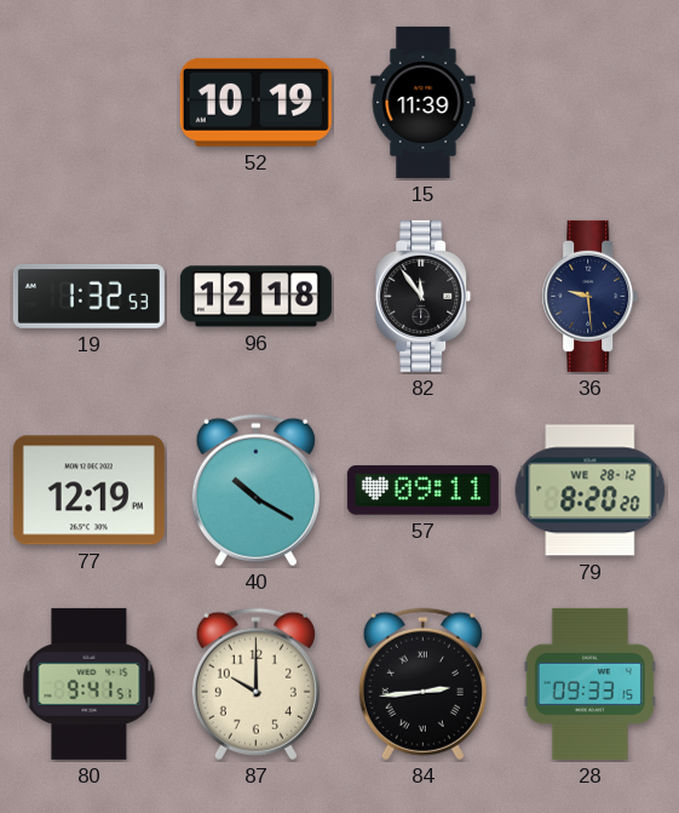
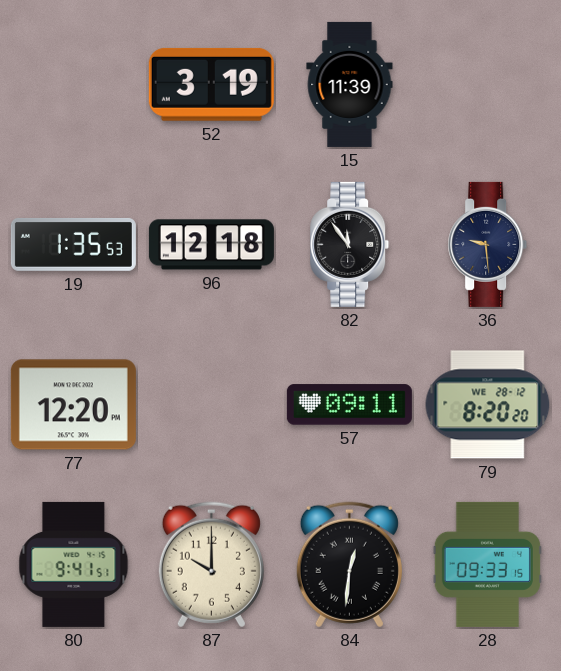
52: 10:19 -> 3:19 (211, 84)
19: 1:32 -> 1:35 (73, 244)
77: 12:19 -> 12:20 (73, 405)
40: 10:20 -> none (255, 491)
84: 2:44 -> 12:31 (349, 565)
